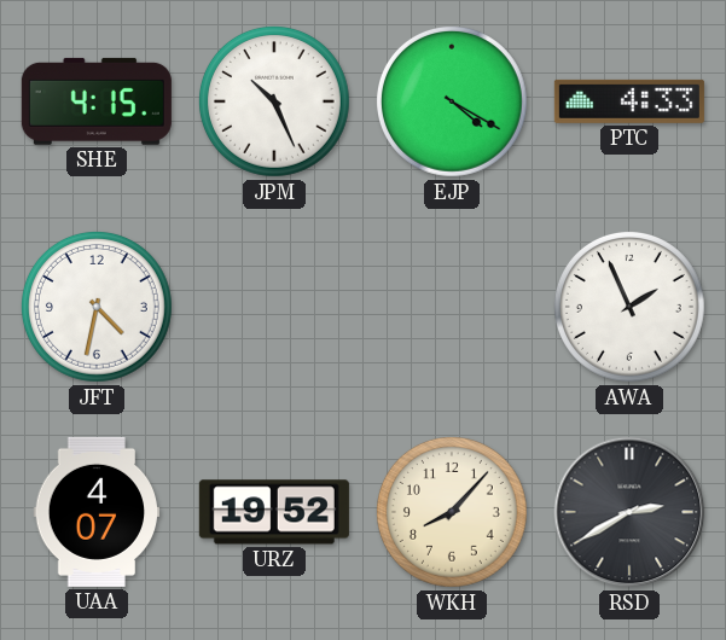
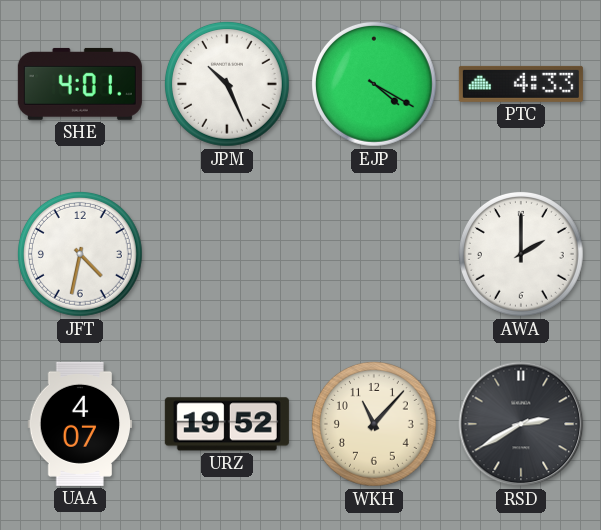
SHE: 4:15 -> 4:01 (80, 84)
AWA: 1:56 -> 2:00 (521, 254)
WKH: 8:07 -> 11:07 (374, 424)
